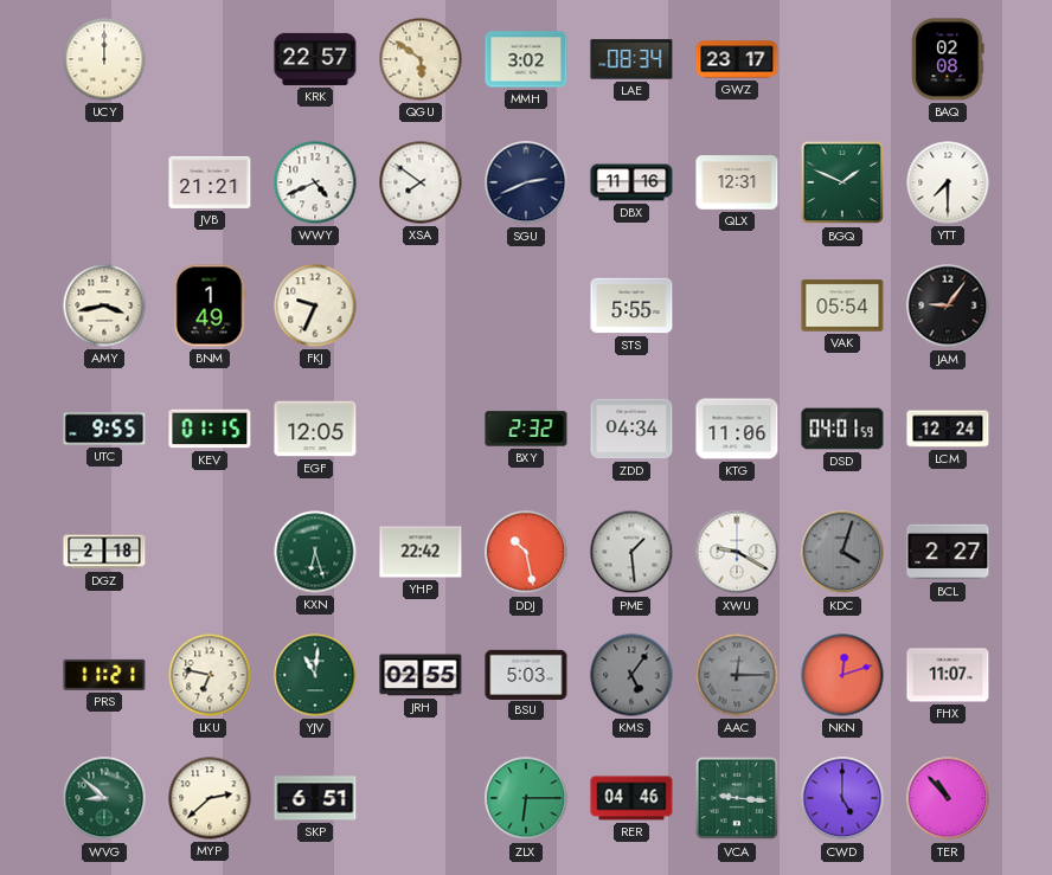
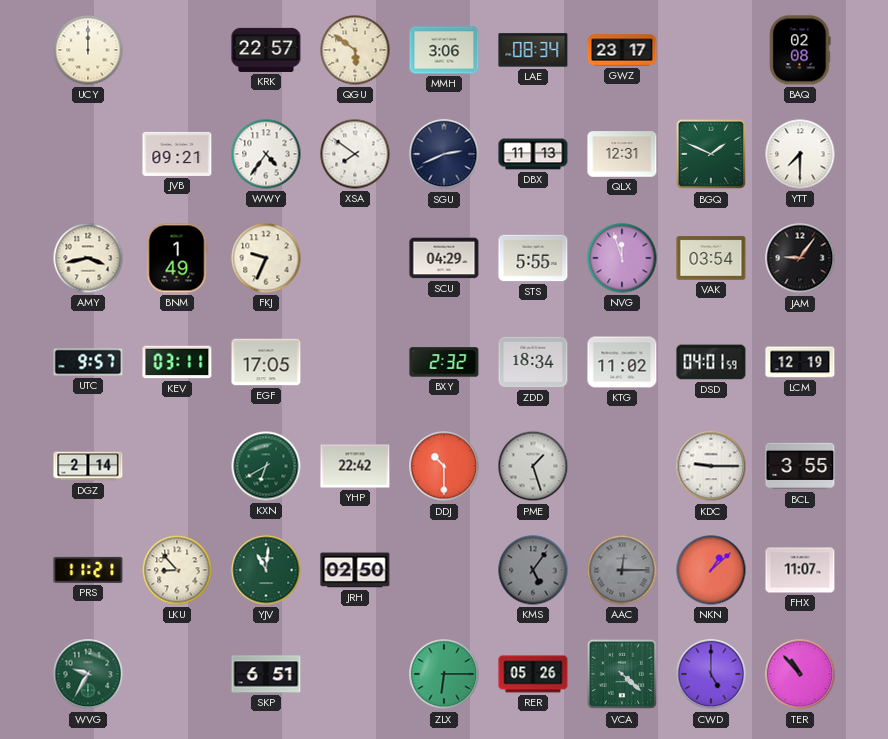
MMH: 3:02 -> 3:06 (444, 50)
JVB: 21:21 -> 09:21 (177, 154)
WWY: 4:41 -> 4:36 (266, 154)
DBX: 11:16 -> 11:13 (533, 154)
SCU: none -> 04:29 (444, 258)
NVG: none -> 11:57 (622, 258)
VAK: 05:54 -> 03:54 (711, 258)
UTC: 9:55 -> 9:57 (88, 362)
KEV: 01:15 -> 03:11 (177, 362)
EGF: 12:05 -> 17:05 (266, 362)
ZDD: 04:34 -> 18:34 (533, 362)
KTG: 11:06 -> 11:02 (622, 362)
LCM: 12:24 -> 12:19 (800, 362)
DGZ: 2:18 -> 2:14 (88, 466)
KXN: 6:27 -> 6:40 (266, 466)
DDJ: 10:28 -> 10:30 (444, 466)
PME: 1:29 -> 1:27 (533, 466)
XWU: 9:20 -> none (737, 552)
KDC: 4:03 -> 9:15 (711, 466)
KDC dial: grey -> white (711, 466)
BCL: 2:27 -> 3:55 (800, 466)
LKU: 6:47 -> 8:53 (177, 570)
JRH: 02:55 -> 02:50 (355, 570)
BSU: 5:03 -> none (526, 674)
NKN: 12:12 -> 1:08 (711, 570)
WVG: 8:52 -> 9:35 (88, 674)
MYP: 2:38 -> none (210, 798)
RER: 04:46 -> 05:26 (533, 674)
VCA: 9:16 -> 4:22 (622, 674)
